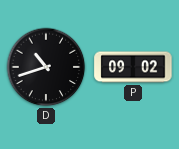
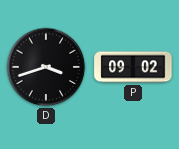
D: 10:42 -> 3:42 (46, 67)
